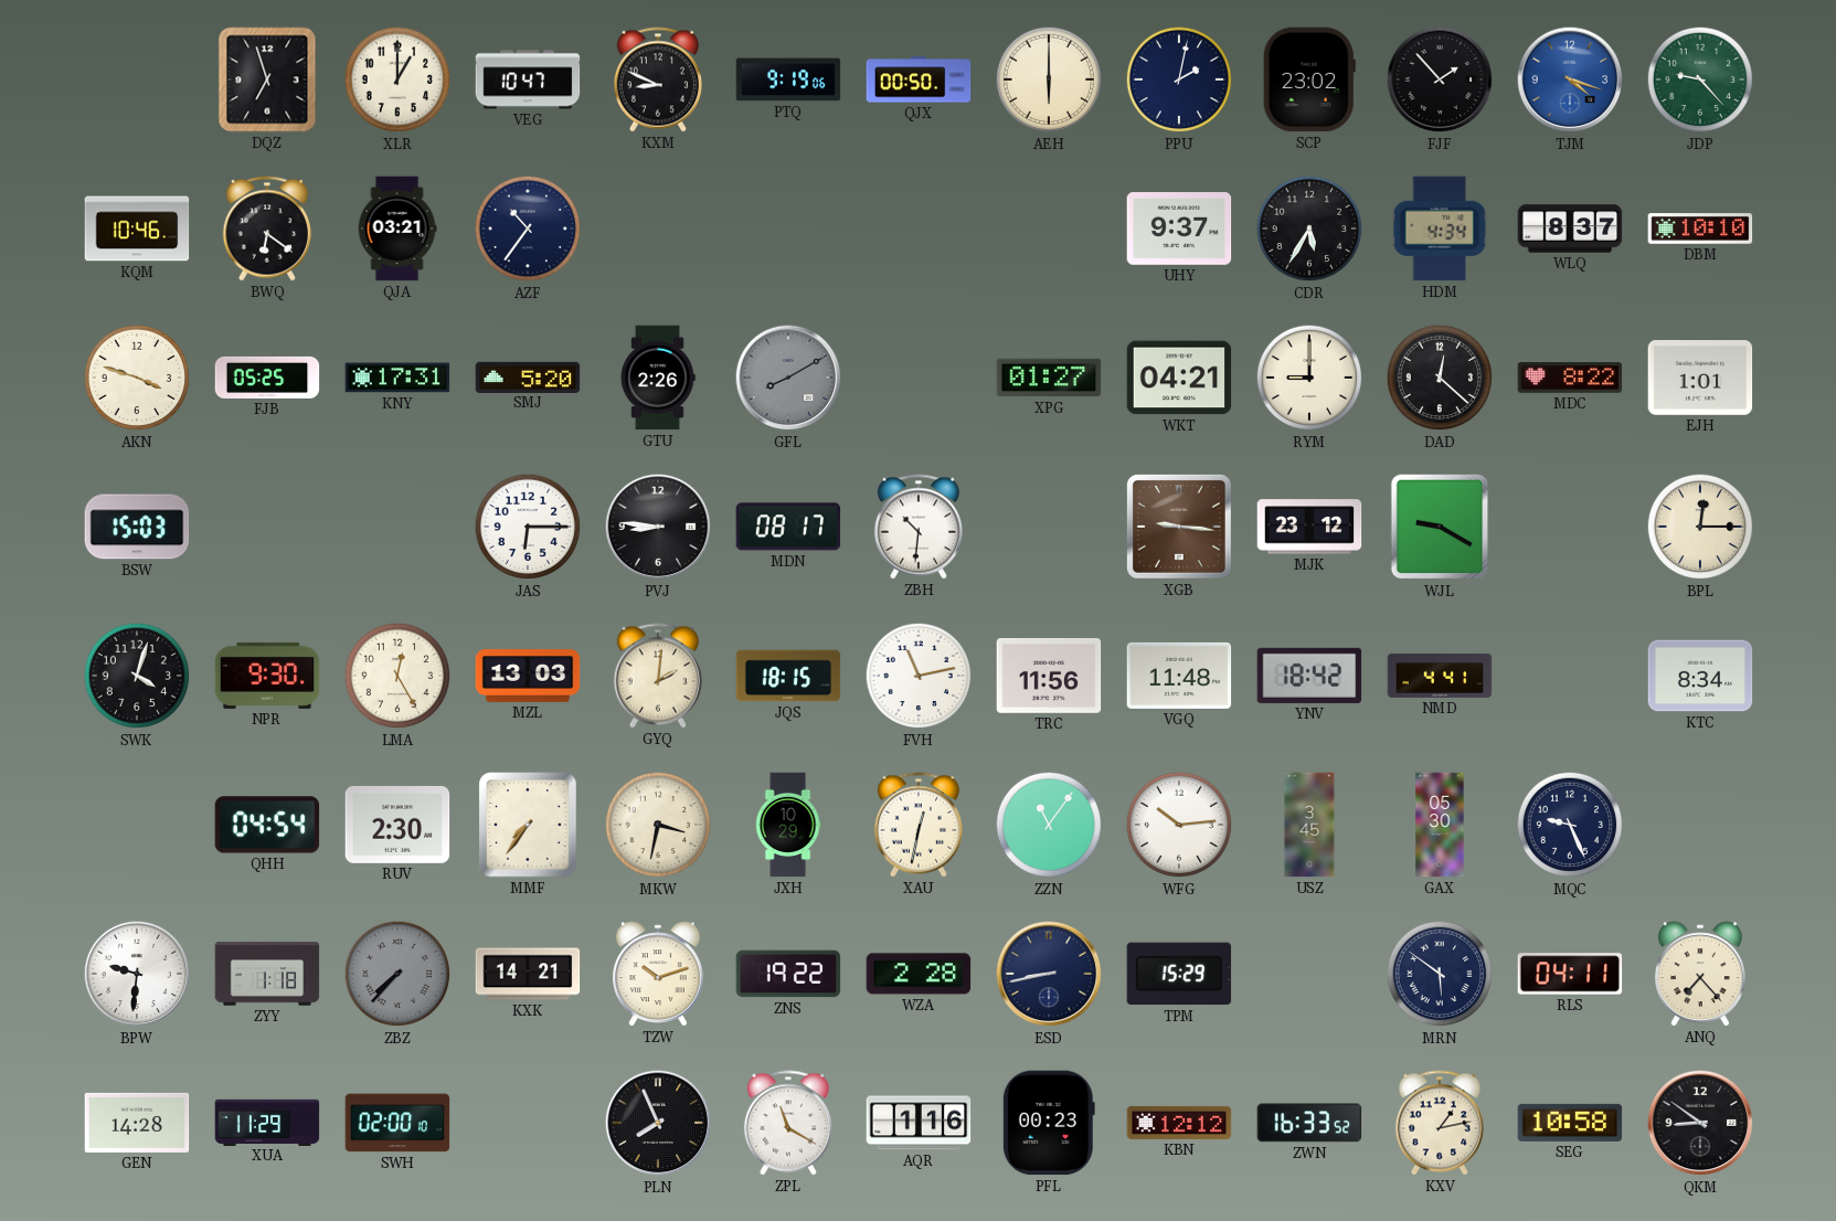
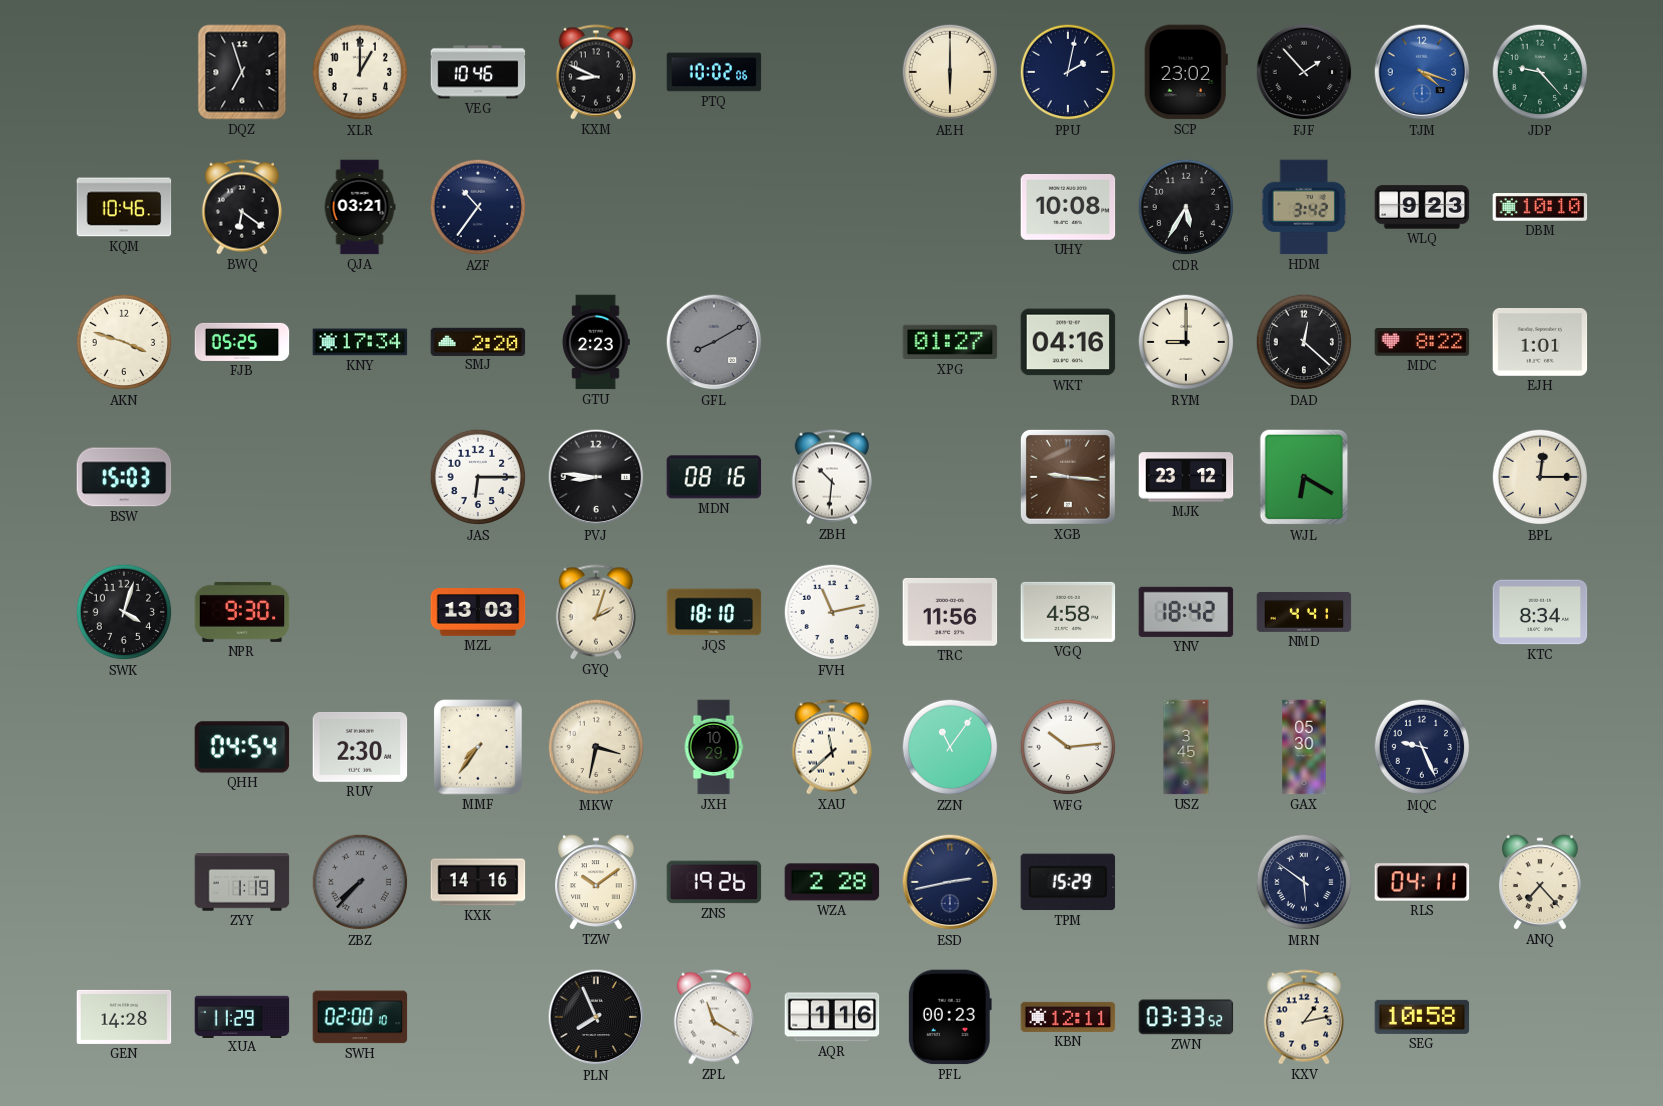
VEG: 10:47 -> 10:46 (478, 72)
PTQ: 9:19 -> 10:02 (714, 72)
QJX: 00:50 -> none (919, 79)
UHY: 9:37 -> 10:08 (1068, 208)
HDM: 4:34 -> 3:42 (1304, 207)
WLQ: 8:37 -> 9:23 (1422, 207)
KNY: 17:31 -> 17:34 (360, 342)
SMJ: 5:20 -> 2:20 (478, 341)
GTU: 2:26 -> 2:23 (596, 342)
WKT: 04:21 -> 04:16 (1068, 342)
MDN: 08:17 -> 08:16 (714, 477)
WJL: 9:20 -> 6:20 (1304, 477)
LMA: 12:25 -> none (397, 676)
GYQ: 2:01 -> 2:03 (596, 612)
JQS: 18:15 -> 18:10 (714, 612)
VGQ: 11:48 -> 4:58 (1068, 612)
XAU: 12:32 -> 11:38 (832, 747)
BPW: 9:31 -> none (137, 974)
ZYY: 1:18 -> 1:19 (242, 882)
KXK: 14:21 -> 14:16 (478, 882)
TZW: 10:12 -> 10:09 (596, 882)
ZNS: 19:22 -> 19:26 (714, 882)
ESD: 8:43 -> 2:43 (950, 882)
KBN: 12:12 -> 12:11 (1068, 1017)
ZWN: 16:33 -> 03:33 (1186, 1017)
QKM: 8:51 -> none (1700, 1123)
